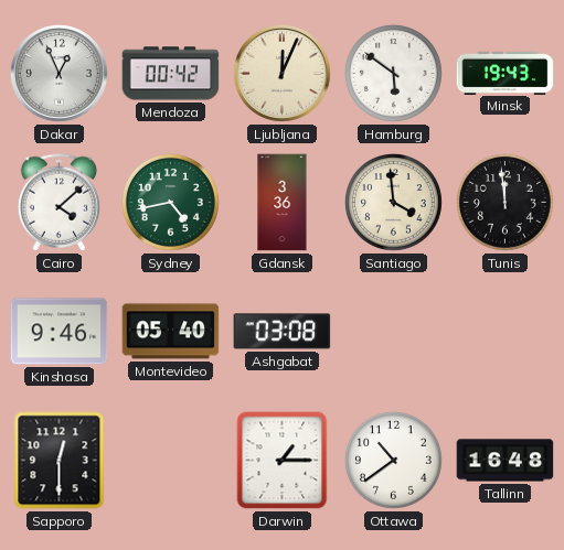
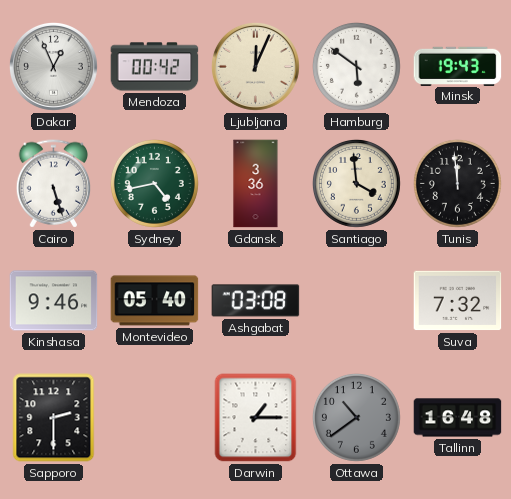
Cairo: 4:08 -> 5:27 (54, 184)
Suva: none -> 7:32 (458, 301)
Sapporo: 12:30 -> 2:30 (54, 418)
Ottawa dial: white -> grey (356, 417)
